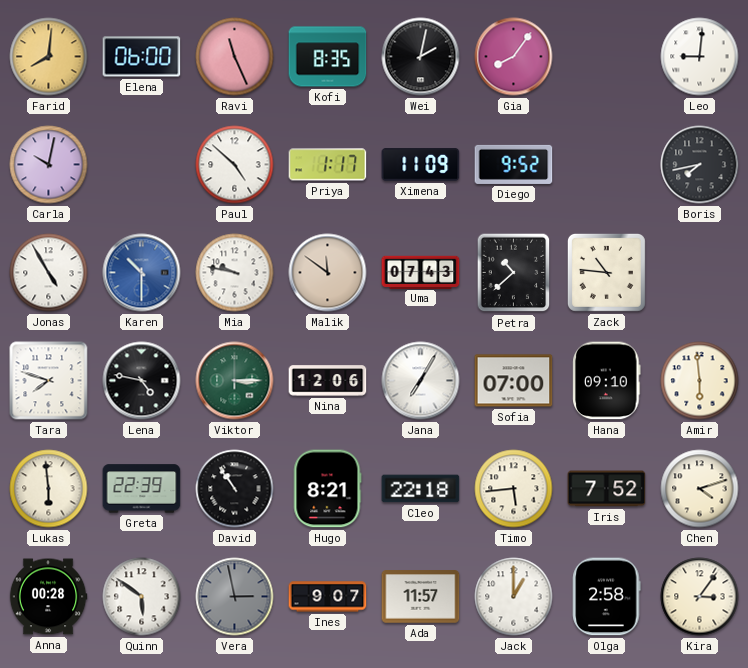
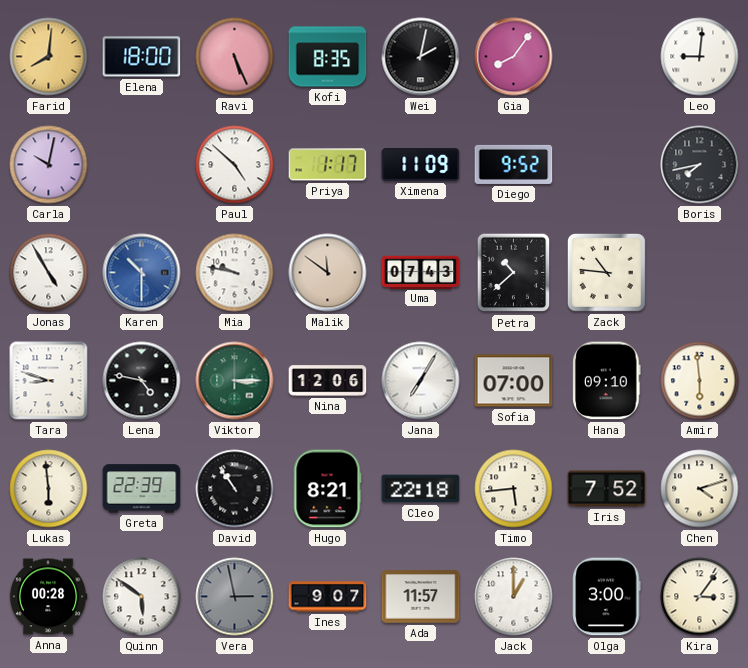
Elena: 06:00 -> 18:00 (142, 57)
Ravi: 11:26 -> 5:26 (235, 57)
Tara: 7:48 -> 8:48 (49, 381)
Olga: 2:58 -> 3:00 (607, 597)
